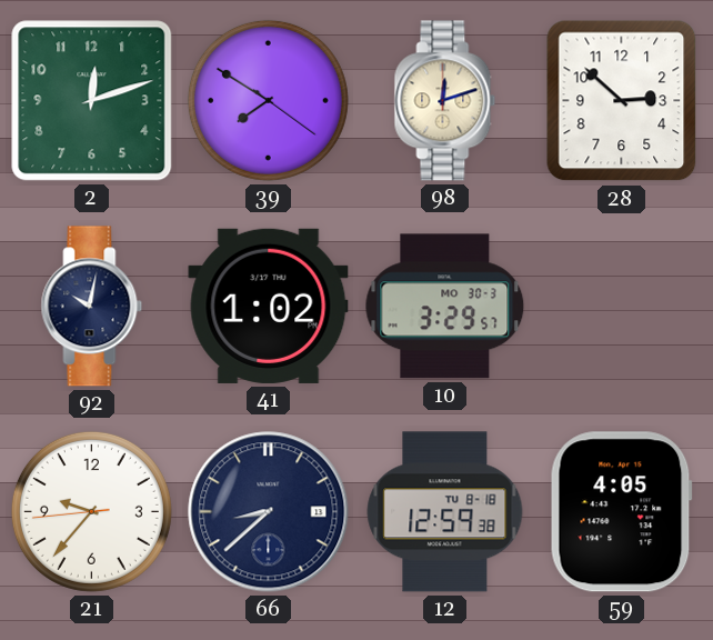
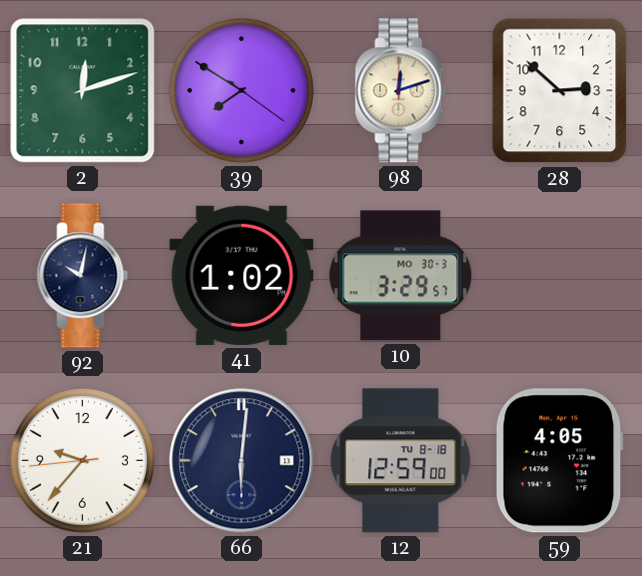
66: 8:38 -> 6:01 (242, 461)
12: 12:59:38 -> 12:59:00 (401, 461)
